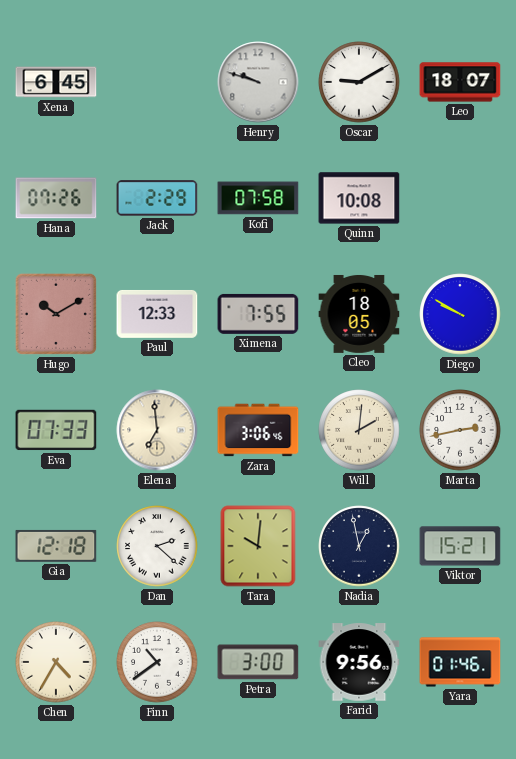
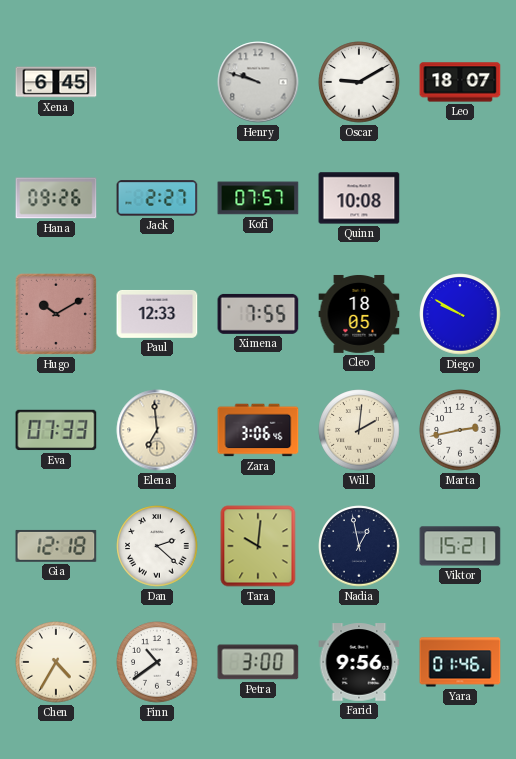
Hana: 07:26 -> 09:26 (56, 198)
Jack: 2:29 -> 2:27 (157, 198)
Kofi: 07:58 -> 07:57 (258, 198)
